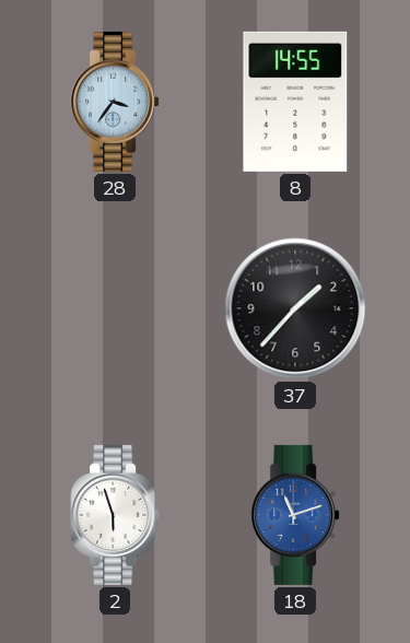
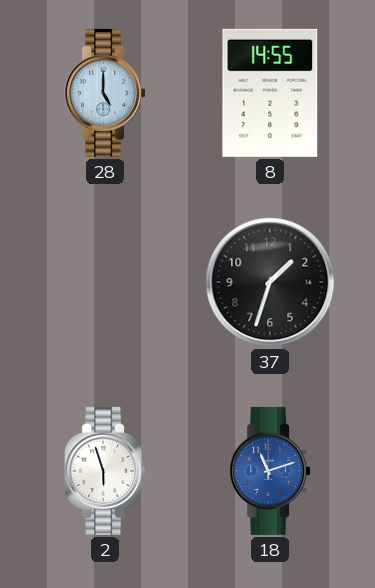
28: 3:36 -> 5:00 (105, 93)
37: 1:37 -> 1:33 (270, 282)
